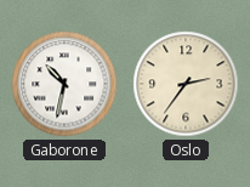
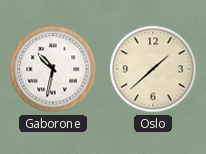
Oslo: 2:36 -> 1:38 (153, 69)
